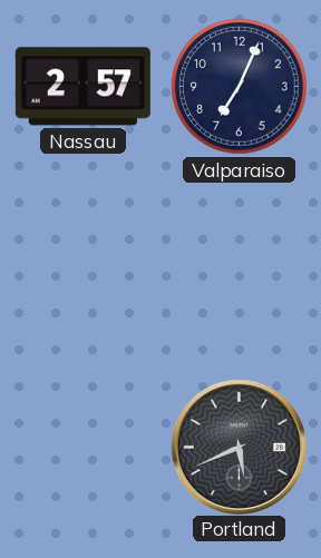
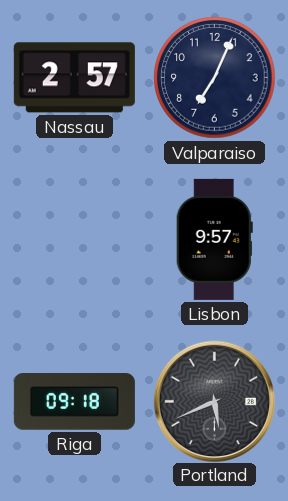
Lisbon: none -> 9:57 (214, 239)
Riga: none -> 09:18 (74, 402)
